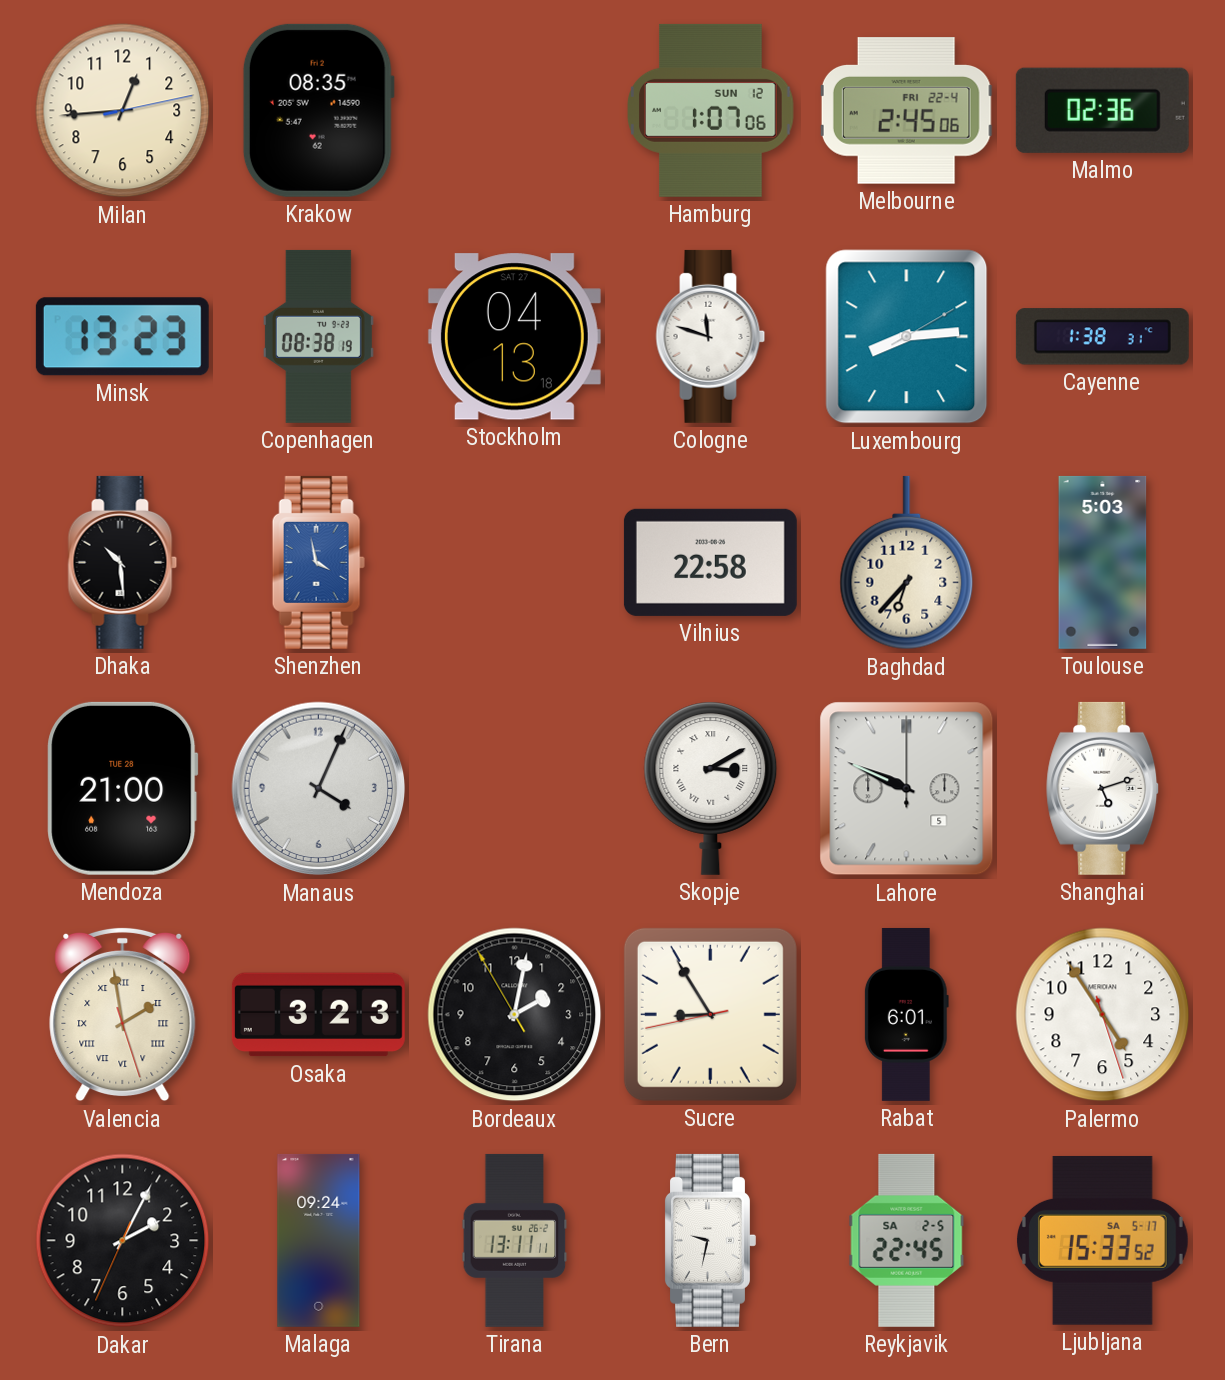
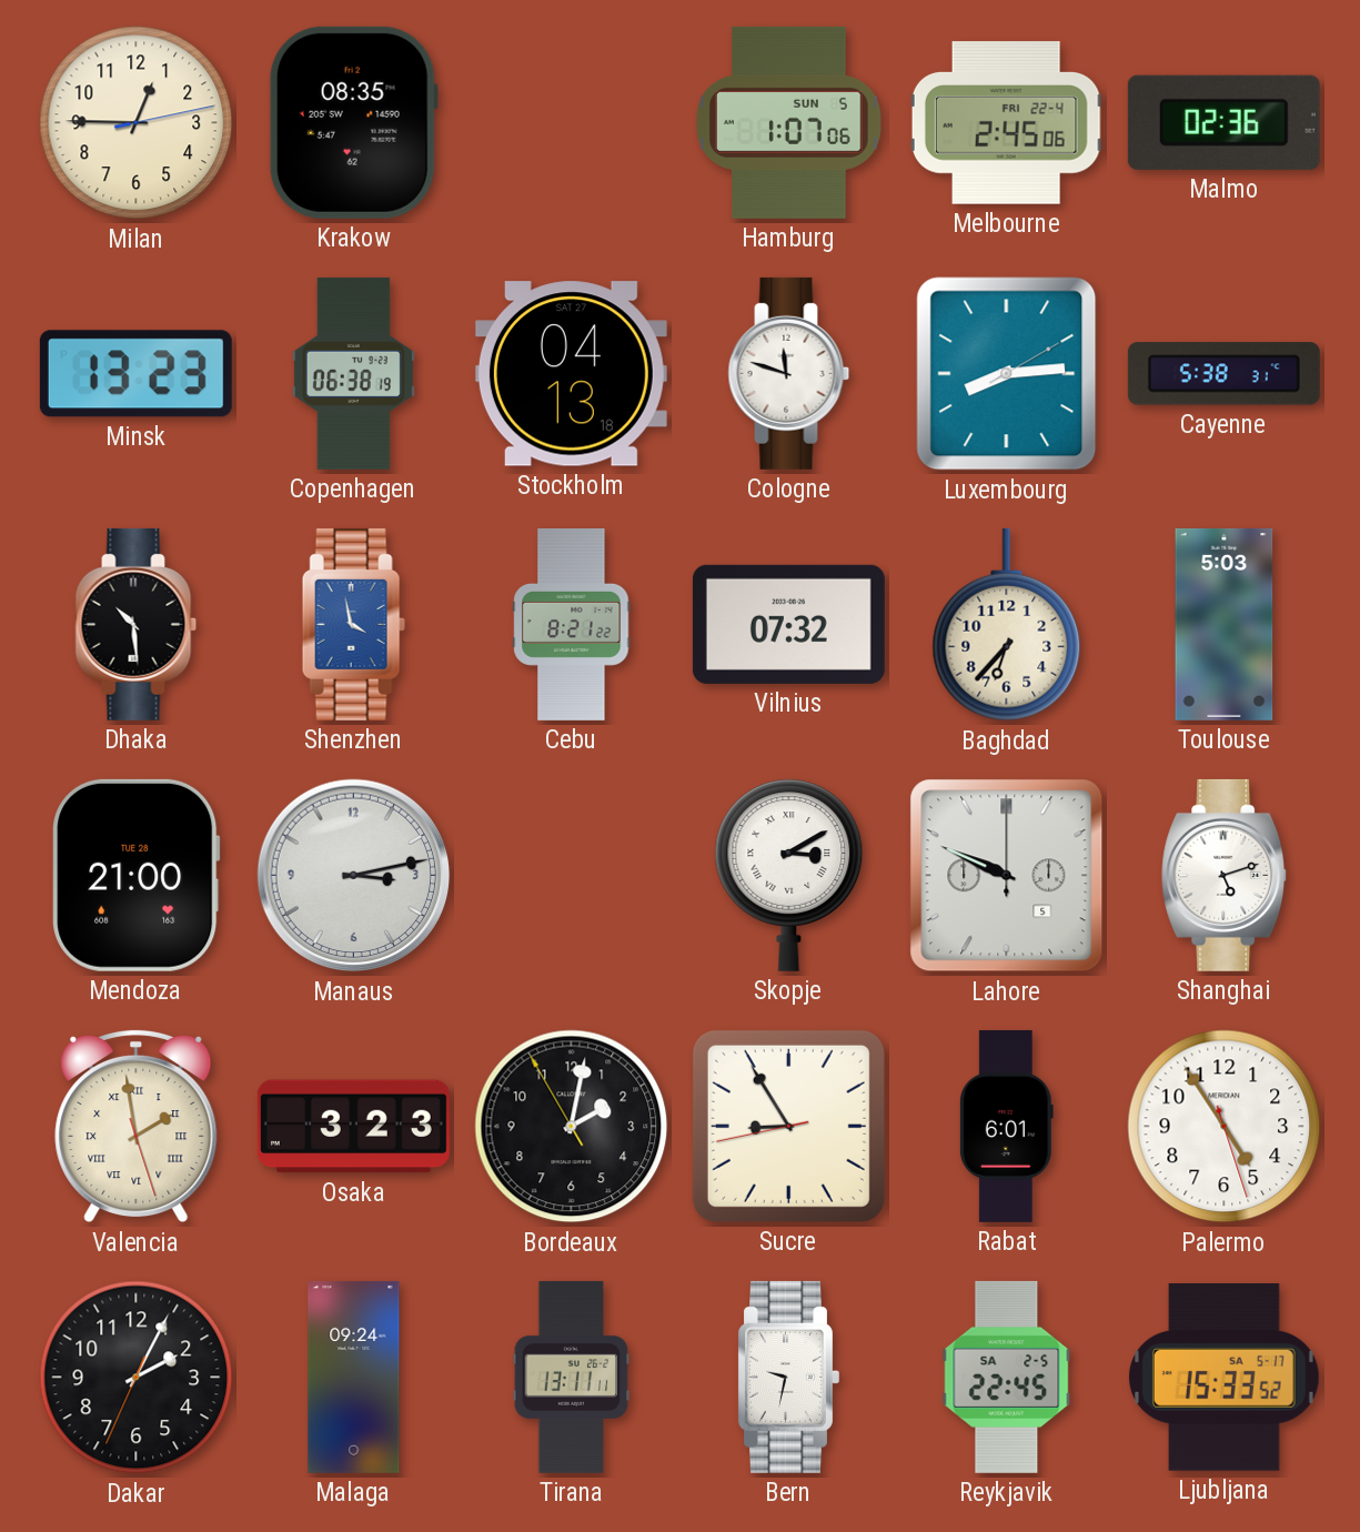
Milan: 12:44 -> 12:45 (137, 123)
Hamburg date: SUN 12 -> SUN 5 (789, 122)
Copenhagen: 08:38 -> 06:38 (353, 373)
Cayenne: 1:38 -> 5:38 (1223, 374)
Cebu: none -> 8:21 (572, 624)
Vilnius: 22:58 -> 07:32 (788, 624)
Manaus: 4:04 -> 3:13 (354, 876)
